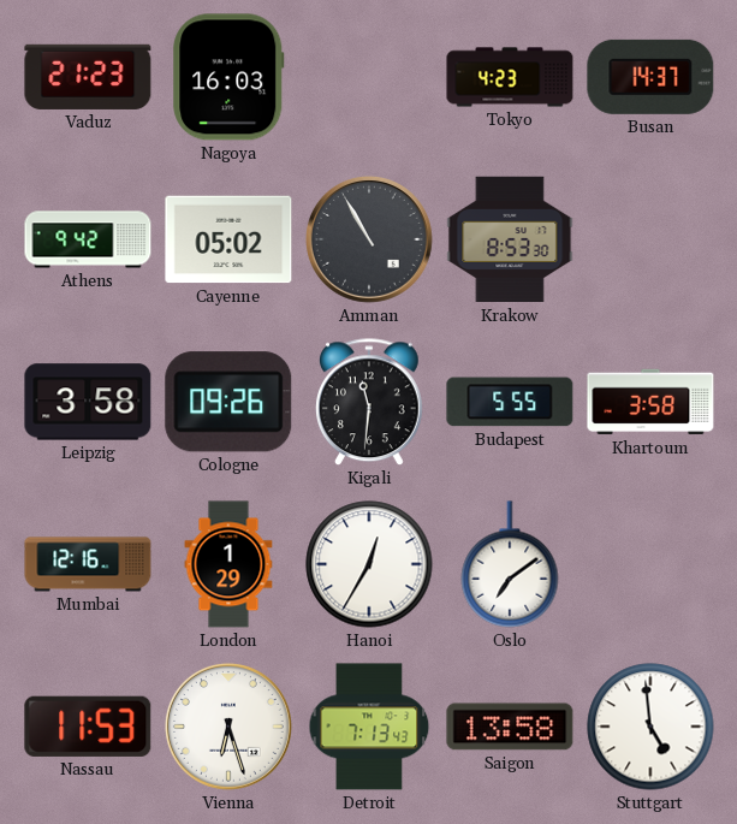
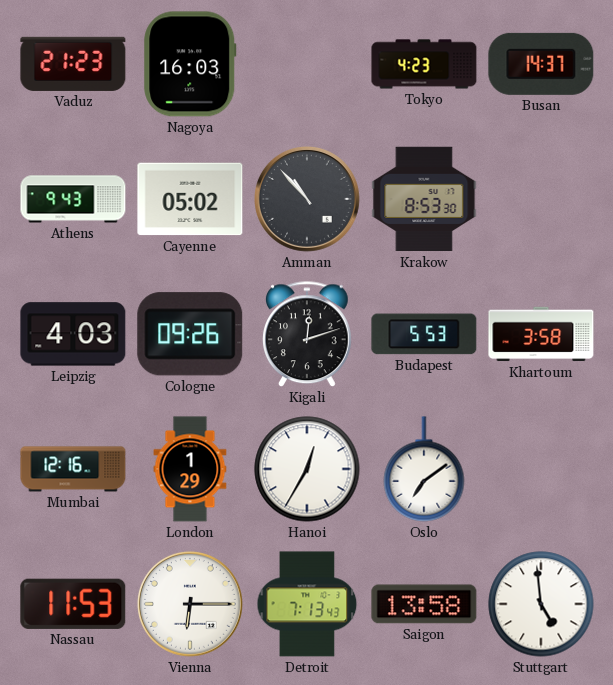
Athens: 9:42 -> 9:43 (73, 199)
Amman: 10:55 -> 10:53 (307, 199)
Leipzig: 3:58 -> 4:03 (73, 334)
Kigali: 11:31 -> 12:12 (308, 335)
Budapest: 5:55 -> 5:53 (424, 334)
Vienna: 6:27 -> 6:15 (190, 604)
